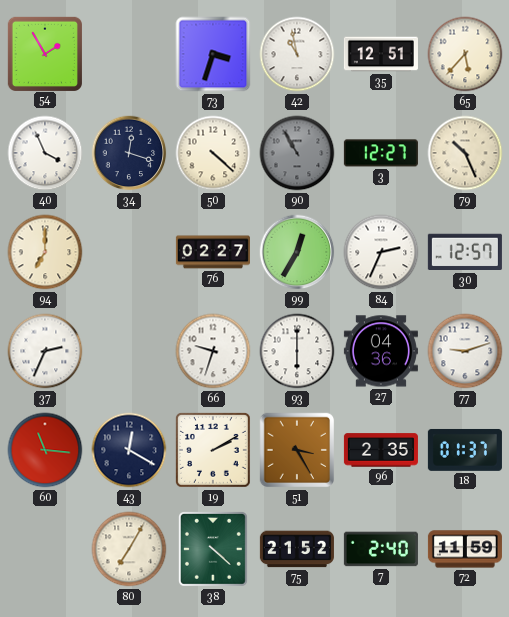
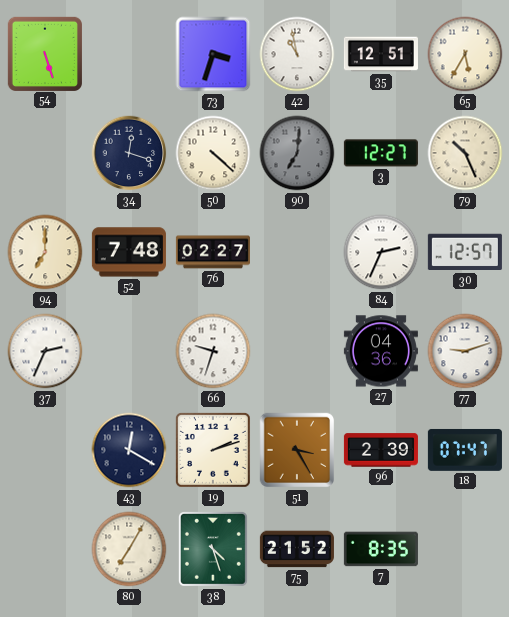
54: 1:55 -> 5:27 (44, 53)
65: 5:37 -> 5:35 (465, 54)
40: 3:56 -> none (45, 153)
90: 10:55 -> 7:01 (297, 153)
52: none -> 7:48 (129, 252)
99: 12:35 -> none (297, 252)
93: 6:00 -> none (297, 351)
60: 11:16 -> none (45, 450)
19: 2:10 -> 2:12 (214, 451)
96: 2:35 -> 2:39 (381, 450)
18: 01:37 -> 07:47 (465, 450)
38: 4:22 -> 4:27 (213, 549)
7: 2:40 -> 8:35 (381, 549)
72: 11:59 -> none (465, 549)
